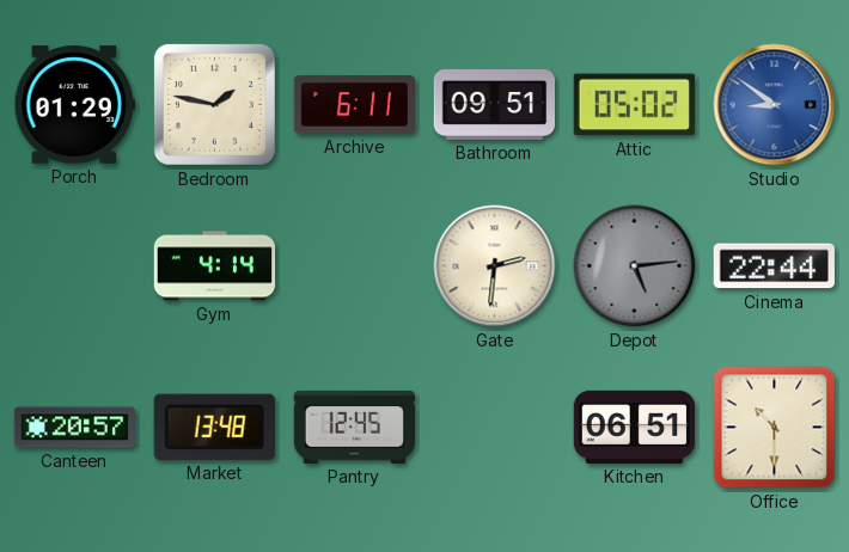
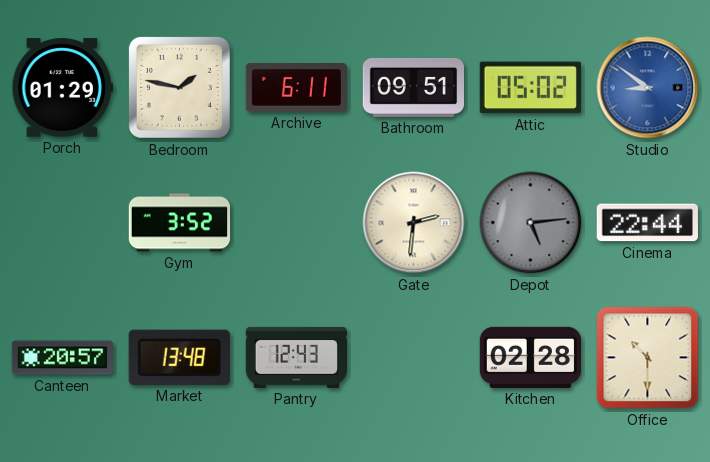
Gym: 4:14 -> 3:52 (180, 223)
Pantry: 12:45 -> 12:43 (296, 357)
Kitchen: 06:51 -> 02:28 (530, 357)
